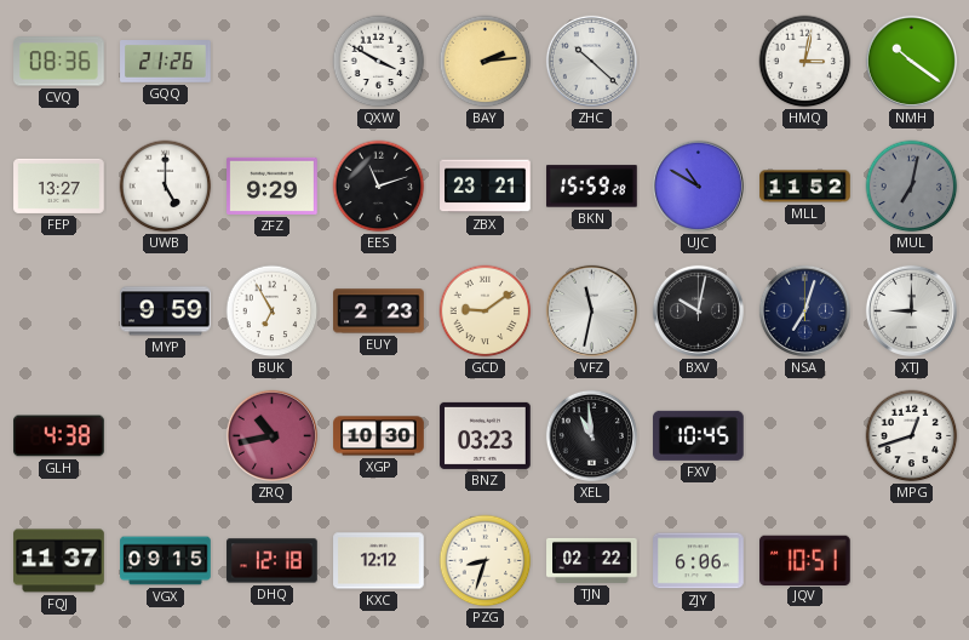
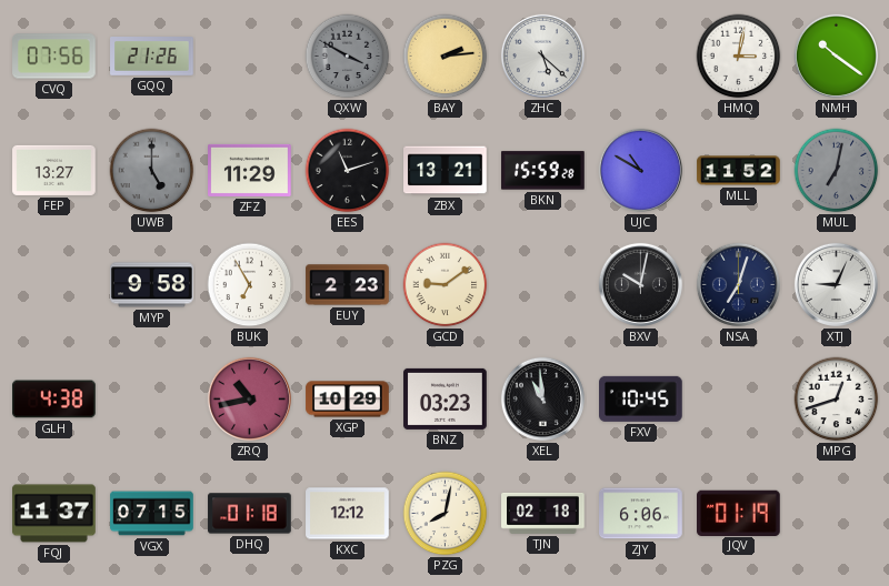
CVQ: 08:36 -> 07:56 (54, 57)
QXW dial: white -> grey (348, 57)
ZHC: 10:22 -> 5:22 (542, 55)
UWB dial: white -> grey (152, 171)
ZFZ: 9:29 -> 11:29 (250, 170)
ZBX: 23:21 -> 13:21 (446, 171)
MYP: 9:59 -> 9:58 (152, 285)
VFZ: 11:32 -> none (591, 310)
XTJ: 9:00 -> 9:04 (836, 284)
XGP: 10:30 -> 10:29 (348, 400)
VGX: 09:15 -> 07:15 (152, 514)
DHQ: 12:18 -> 01:18 (250, 514)
PZG: 8:33 -> 8:02 (446, 514)
TJN: 02:22 -> 02:18 (543, 513)
JQV: 10:51 -> 01:19 (739, 513)
